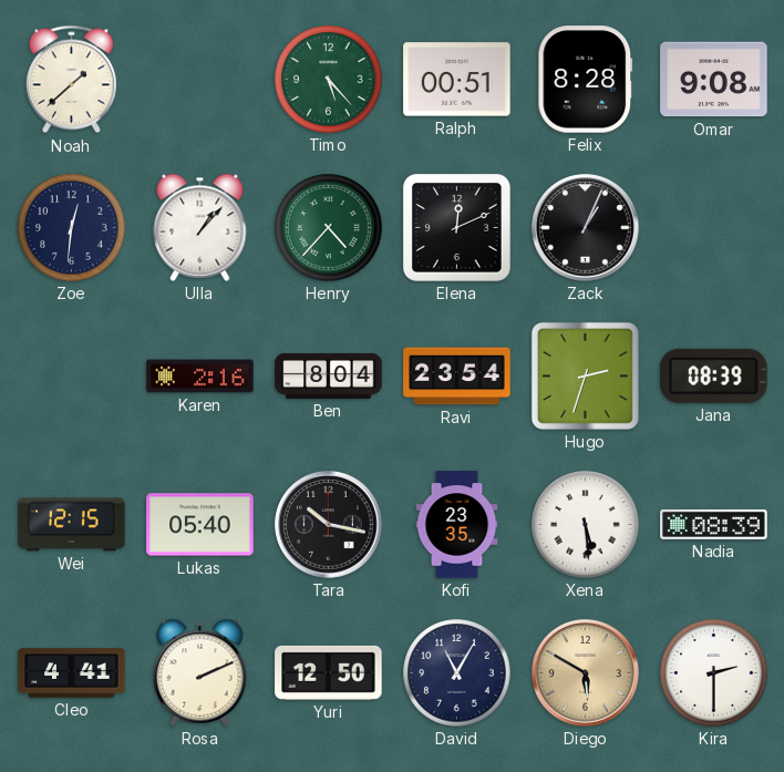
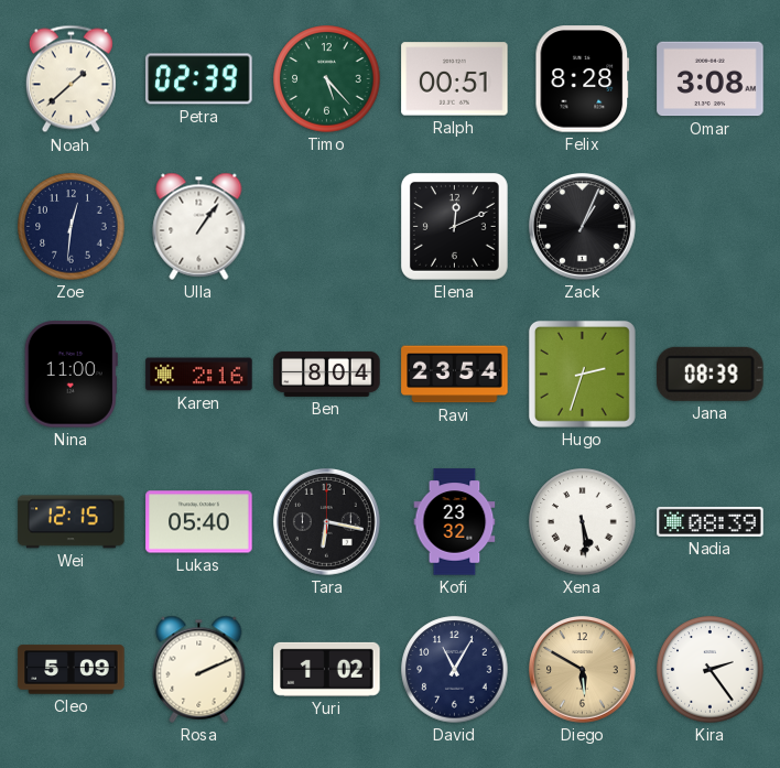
Petra: none -> 02:39 (199, 79)
Omar: 9:08 -> 3:08 (711, 79)
Ulla: 1:07 -> 1:06 (199, 226)
Henry: 4:37 -> none (329, 228)
Nina: none -> 11:00 (71, 375)
Tara: 10:17 -> 6:17 (327, 522)
Kofi: 23:35 -> 23:32 (455, 522)
Cleo: 4:41 -> 5:09 (72, 670)
Yuri: 12:50 -> 1:02 (327, 669)
Kira: 2:30 -> 2:24 (711, 670)
